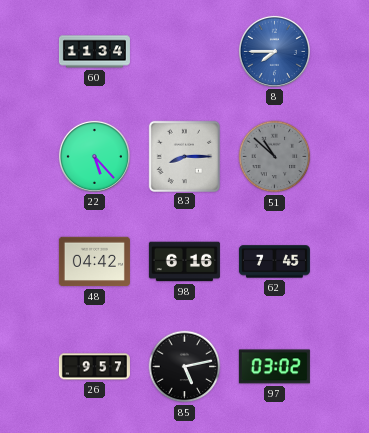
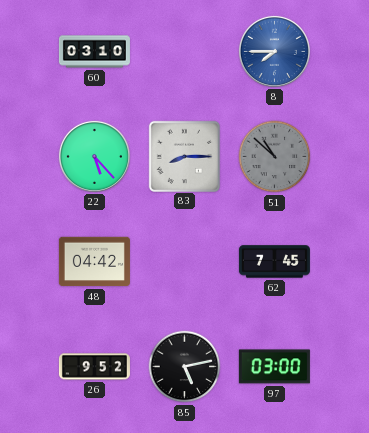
60: 11:34 -> 03:10 (94, 52)
98: 6:16 -> none (184, 262)
26: 9:57 -> 9:52 (94, 367)
97: 03:02 -> 03:00 (274, 367)
